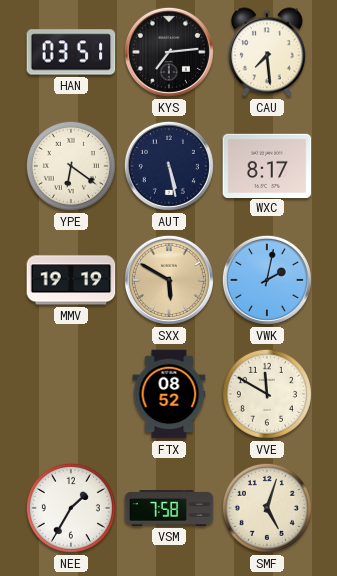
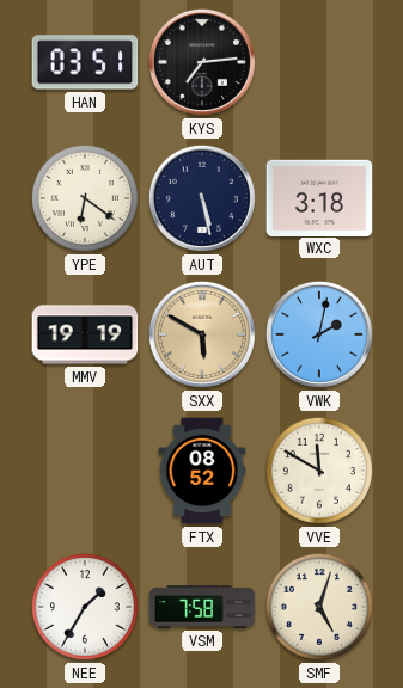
CAU: 7:29 -> none (267, 52)
WXC: 8:17 -> 3:18 (319, 197)
